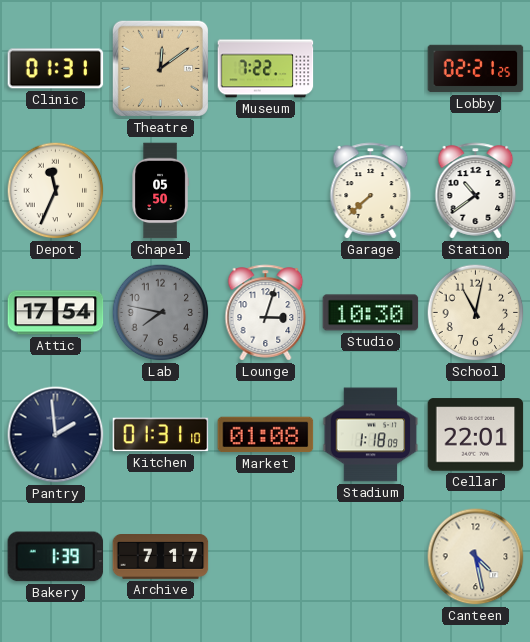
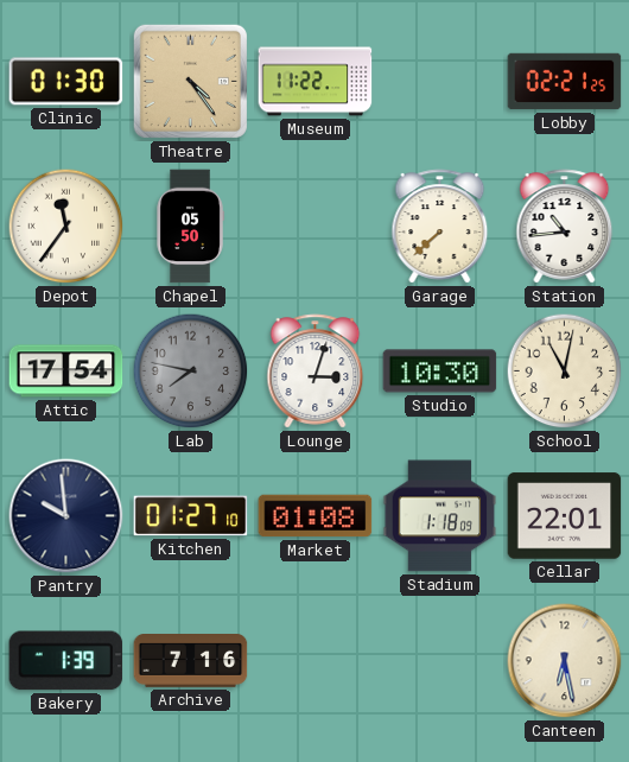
Clinic: 01:31 -> 01:30 (66, 82)
Theatre: 12:09 -> 4:24 (190, 81)
Museum: 7:22 -> 11:22 (316, 82)
Depot: 11:34 -> 11:36 (66, 227)
Station: 10:39 -> 10:44 (565, 227)
Pantry: 1:59 -> 9:59 (66, 516)
Kitchen: 01:31 -> 01:27 (191, 516)
Archive: 7:17 -> 7:16 (191, 661)
Canteen: 4:28 -> 6:28 (565, 661)
